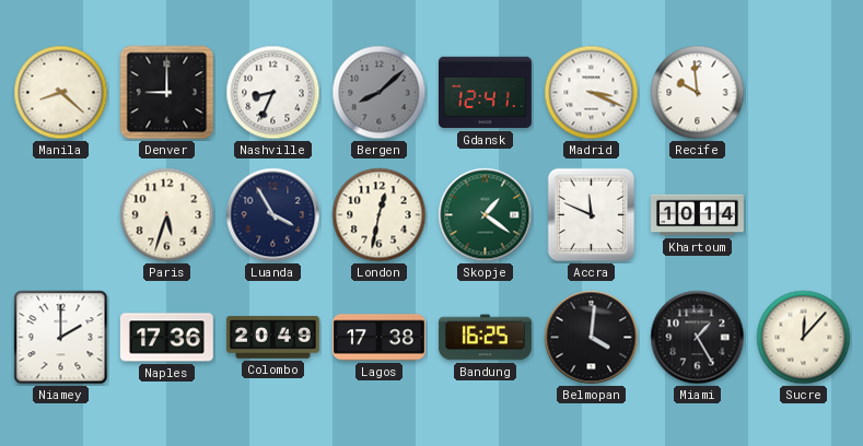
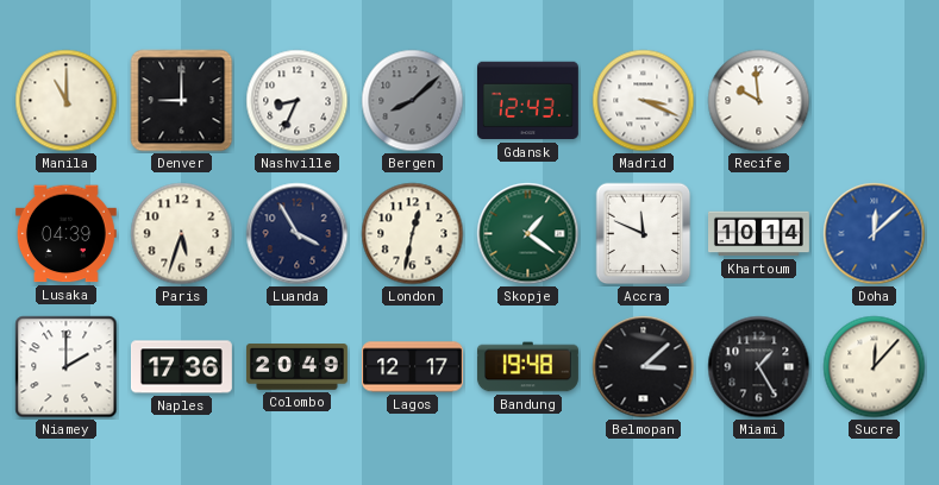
Manila: 8:22 -> 11:00 (67, 101)
Gdansk: 12:41 -> 12:43 (527, 101)
Lusaka: none -> 04:39 (65, 234)
Doha: none -> 12:08 (875, 234)
Lagos: 17:38 -> 12:17 (412, 367)
Bandung: 16:25 -> 19:48 (528, 367)
Belmopan: 4:01 -> 3:08 (644, 367)
